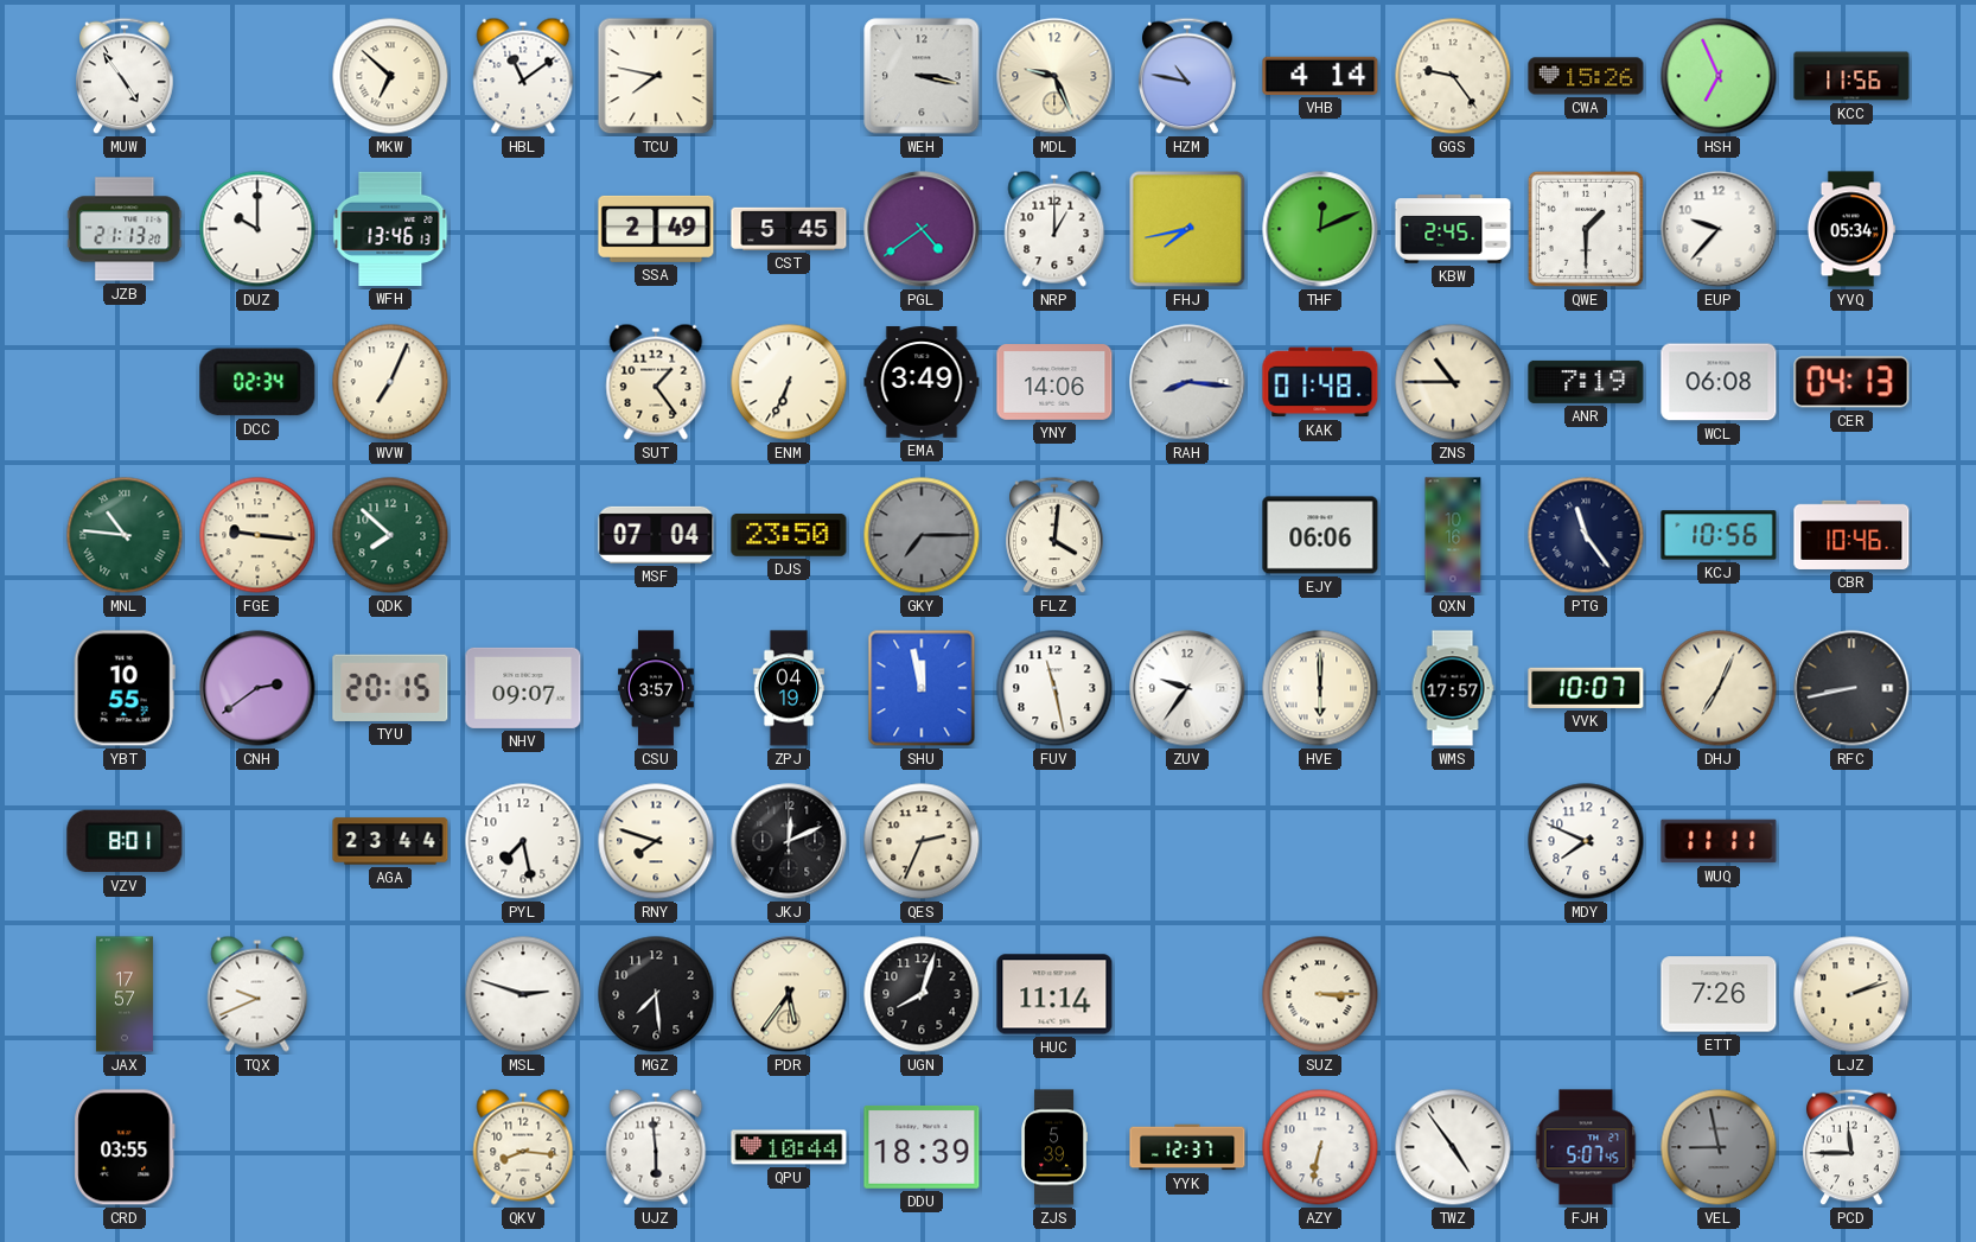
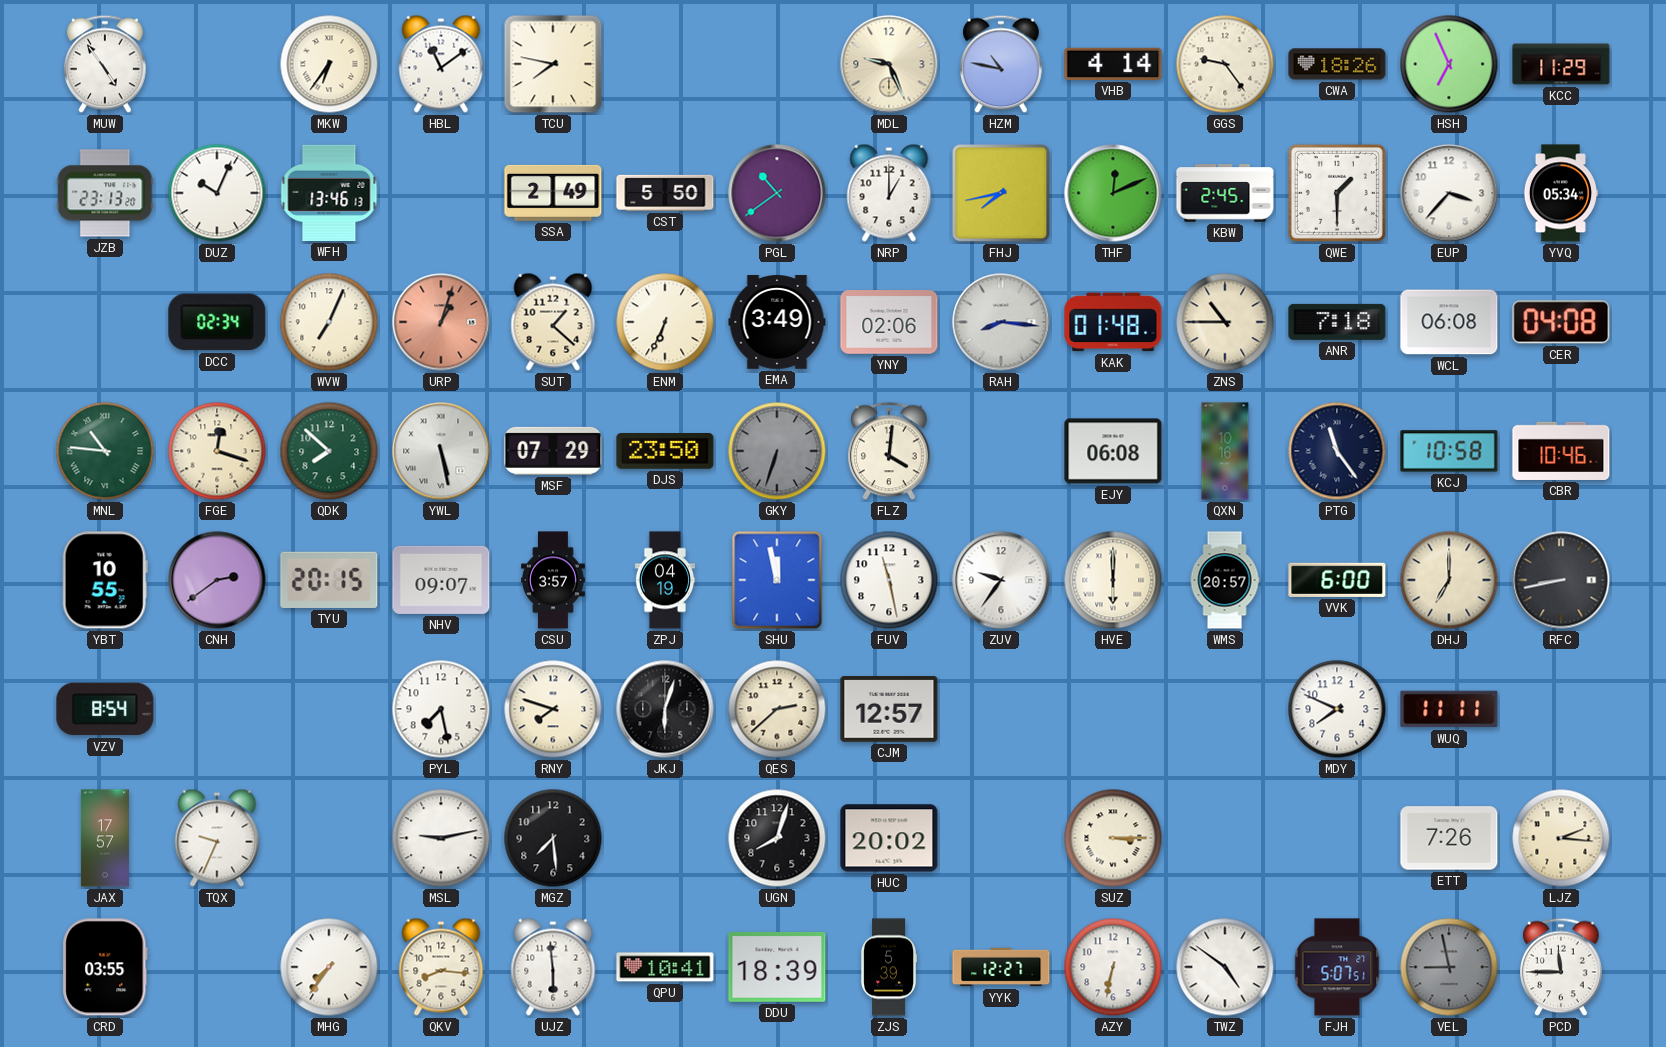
MKW: 6:52 -> 6:36 (329, 64)
WEH: 3:17 -> none (922, 76)
CWA: 15:26 -> 18:26 (1337, 64)
KCC: 11:56 -> 11:29 (1561, 64)
JZB: 21:13 -> 23:13 (105, 193)
DUZ: 10:00 -> 10:04 (217, 193)
CST: 5:45 -> 5:50 (665, 193)
PGL: 4:39 -> 10:39 (777, 193)
EUP: 9:37 -> 3:37 (1449, 193)
URP: none -> 1:03 (441, 322)
SUT: 1:24 -> 1:22 (553, 322)
YNY: 14:06 -> 02:06 (889, 322)
ANR: 7:19 -> 7:18 (1337, 322)
CER: 04:13 -> 04:08 (1561, 322)
FGE: 9:16 -> 12:18 (217, 451)
YWL: none -> 5:28 (441, 451)
MSF: 07:04 -> 07:29 (553, 451)
GKY: 7:15 -> 6:33 (777, 451)
EJY: 06:06 -> 06:08 (1113, 451)
KCJ: 10:56 -> 10:58 (1449, 451)
WMS: 17:57 -> 20:57 (1225, 580)
VVK: 10:07 -> 6:00 (1337, 580)
DHJ: 7:04 -> 7:00 (1449, 580)
VZV: 8:01 -> 8:54 (105, 709)
AGA: 23:44 -> none (390, 841)
JKJ: 12:11 -> 6:03 (665, 709)
QES: 2:34 -> 2:38 (777, 709)
CJM: none -> 12:57 (889, 709)
TQX: 9:41 -> 9:34 (217, 838)
MSL: 2:48 -> 9:13 (441, 838)
PDR: 5:36 -> none (789, 994)
HUC: 11:14 -> 20:02 (889, 838)
LJZ: 2:12 -> 2:16 (1561, 838)
MHG: none -> 7:36 (329, 967)
QPU: 10:44 -> 10:41 (665, 967)
YYK: 12:37 -> 12:27 (1001, 967)
TWZ: 4:54 -> 4:51 (1225, 967)
FJH: 5:07:45 -> 5:07:51 (1337, 967)
